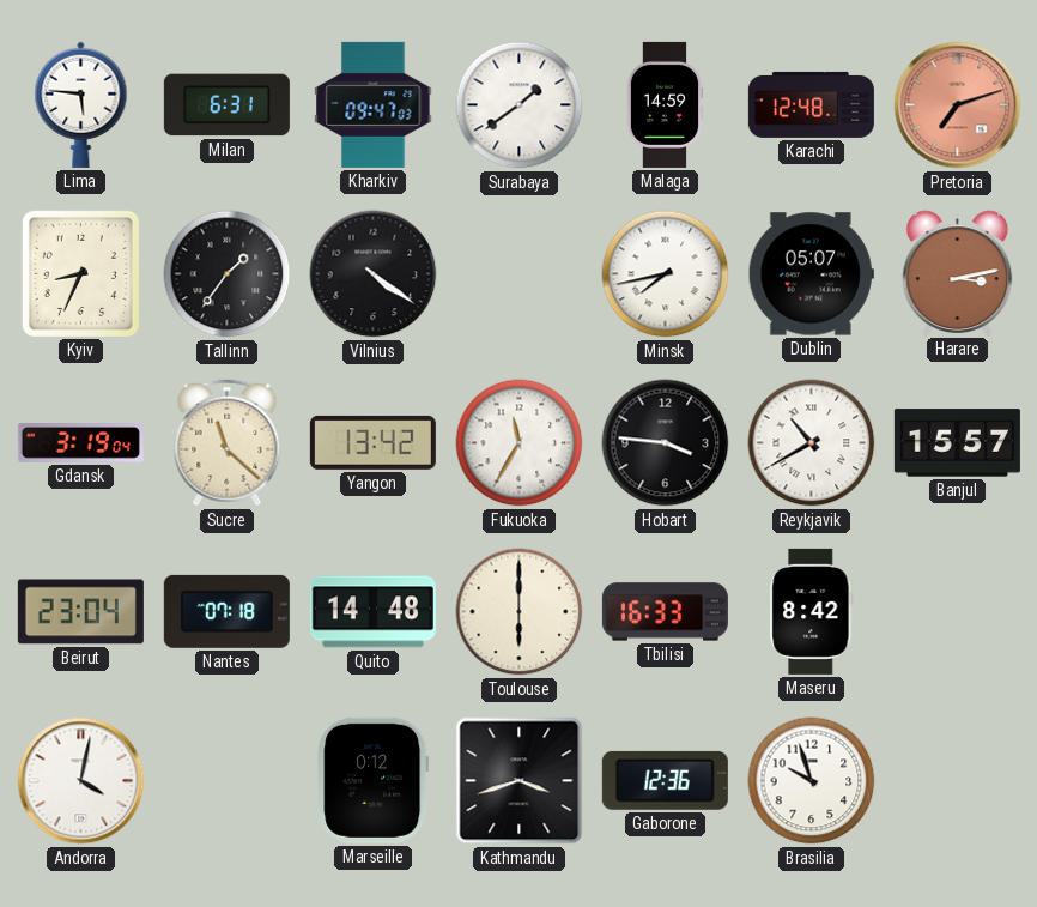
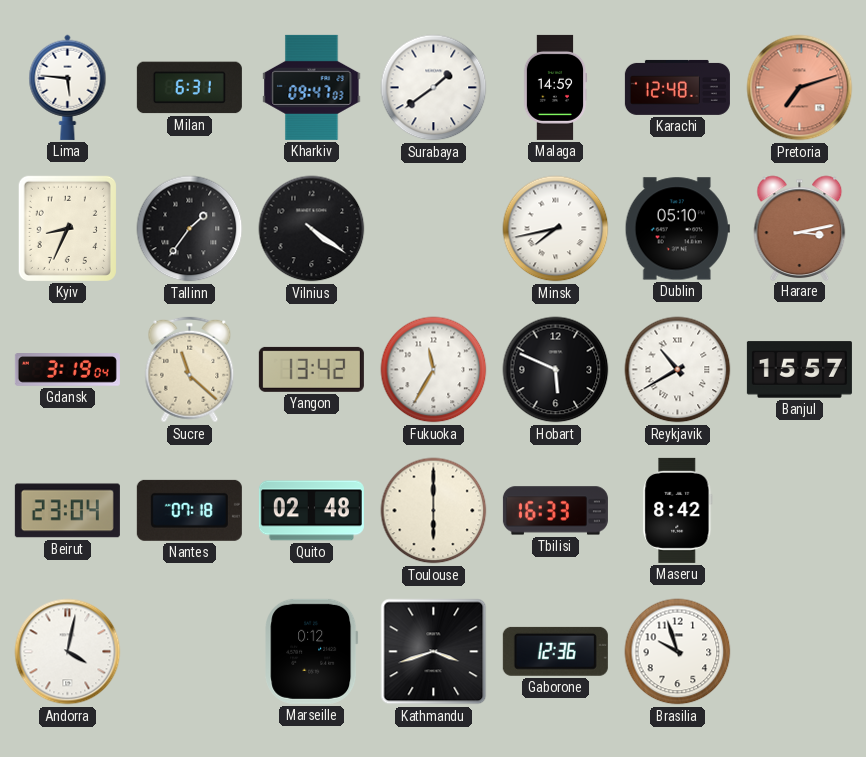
Dublin: 05:07 -> 05:10 (677, 229)
Hobart: 3:46 -> 5:49 (556, 370)
Quito: 14:48 -> 02:48 (311, 511)
